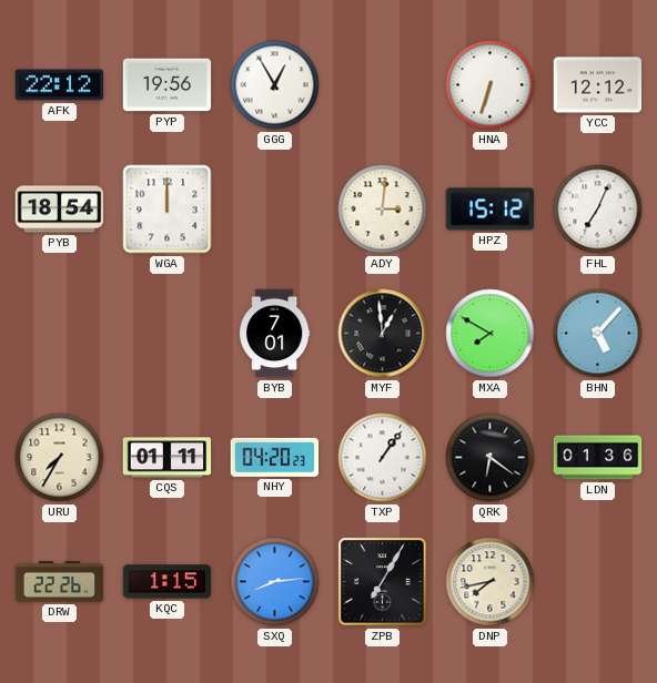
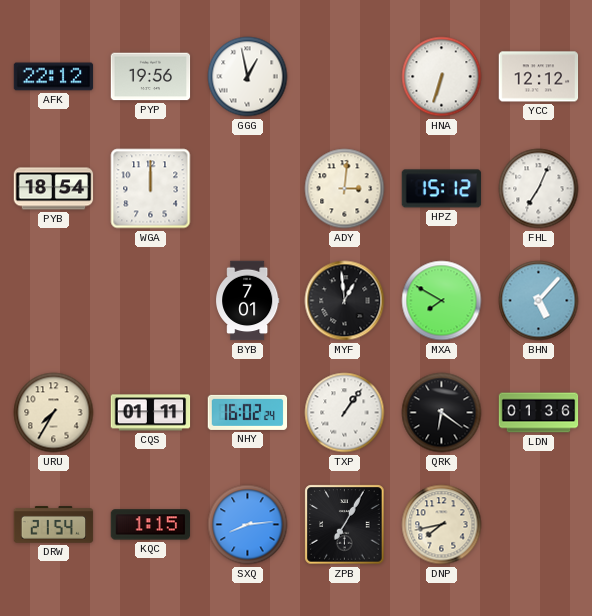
GGG: 12:55 -> 12:58 (248, 77)
NHY: 04:20 -> 16:02 (248, 412)
DRW: 22:26 -> 21:54 (54, 525)
